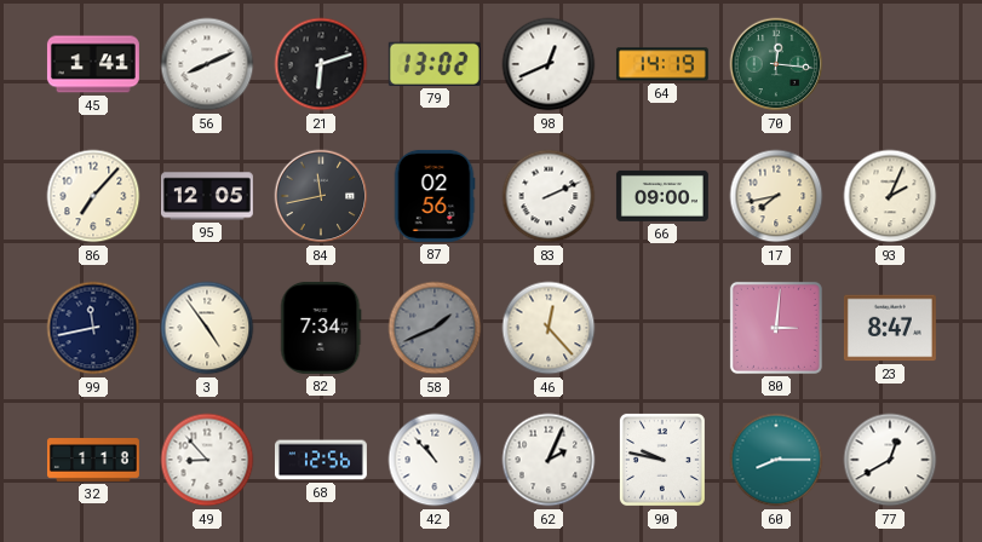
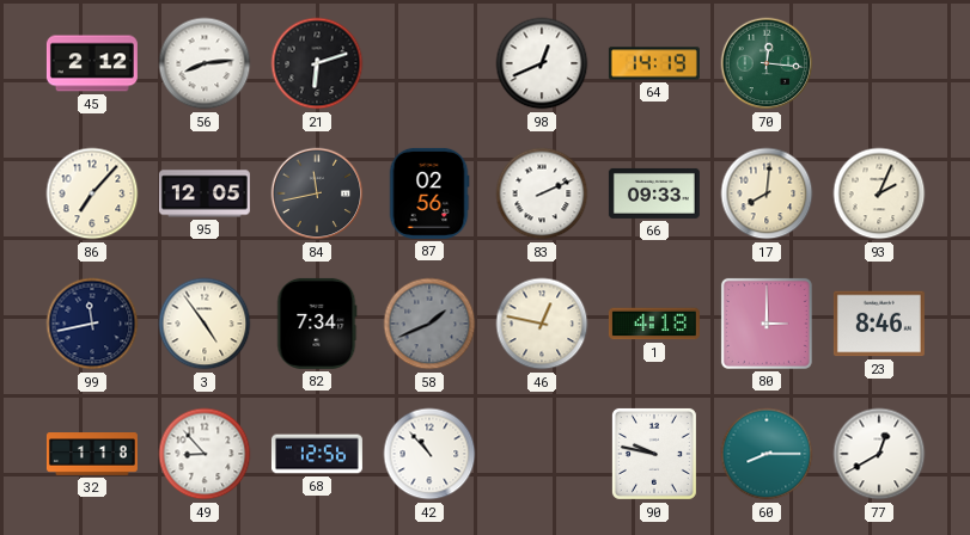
45: 1:41 -> 2:12 (92, 63)
56: 8:11 -> 8:14 (205, 63)
79: 13:02 -> none (435, 64)
66: 09:00 -> 09:33 (654, 193)
17: 7:43 -> 8:01 (767, 193)
46: 12:23 -> 12:47 (542, 324)
1: none -> 4:18 (654, 324)
80: 3:01 -> 3:00 (767, 324)
23: 8:47 -> 8:46 (879, 324)
62: 2:04 -> none (549, 460)
